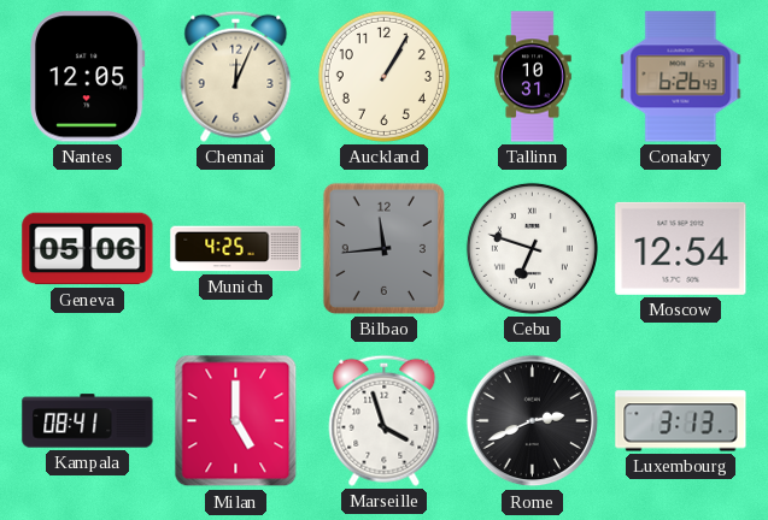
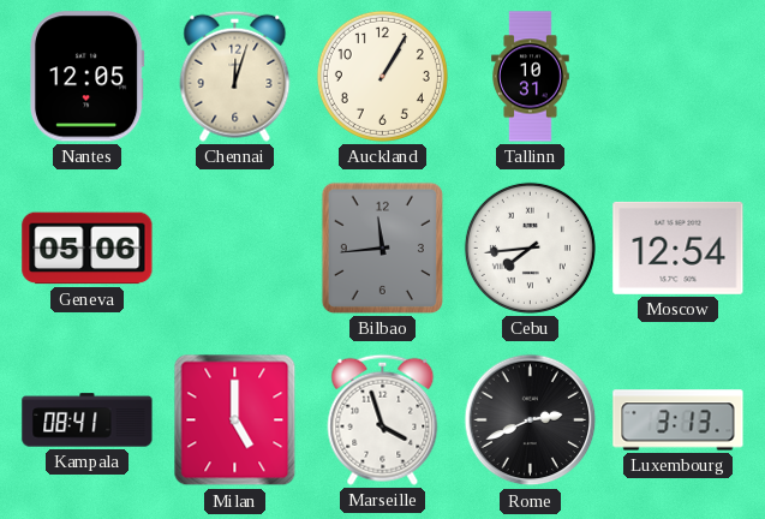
Chennai: 12:04 -> 12:03 (235, 76)
Conakry: 6:26 -> none (681, 77)
Munich: 4:25 -> none (236, 249)
Cebu: 6:48 -> 7:44 (530, 247)
